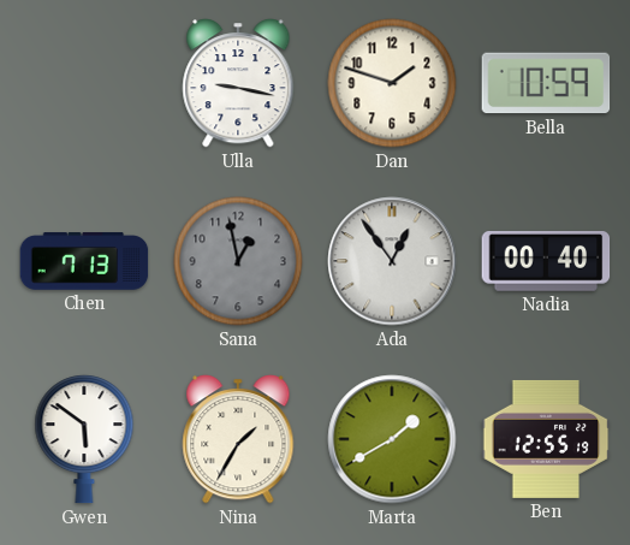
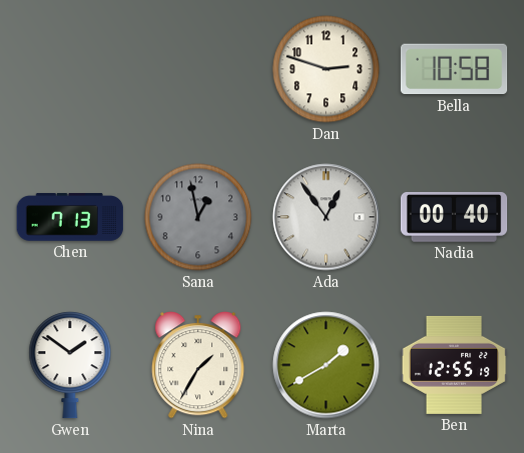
Ulla: 9:17 -> none (238, 83)
Dan: 1:48 -> 2:48 (326, 69)
Bella: 10:59 -> 10:58 (454, 69)
Gwen: 5:51 -> 1:51 (70, 365)
